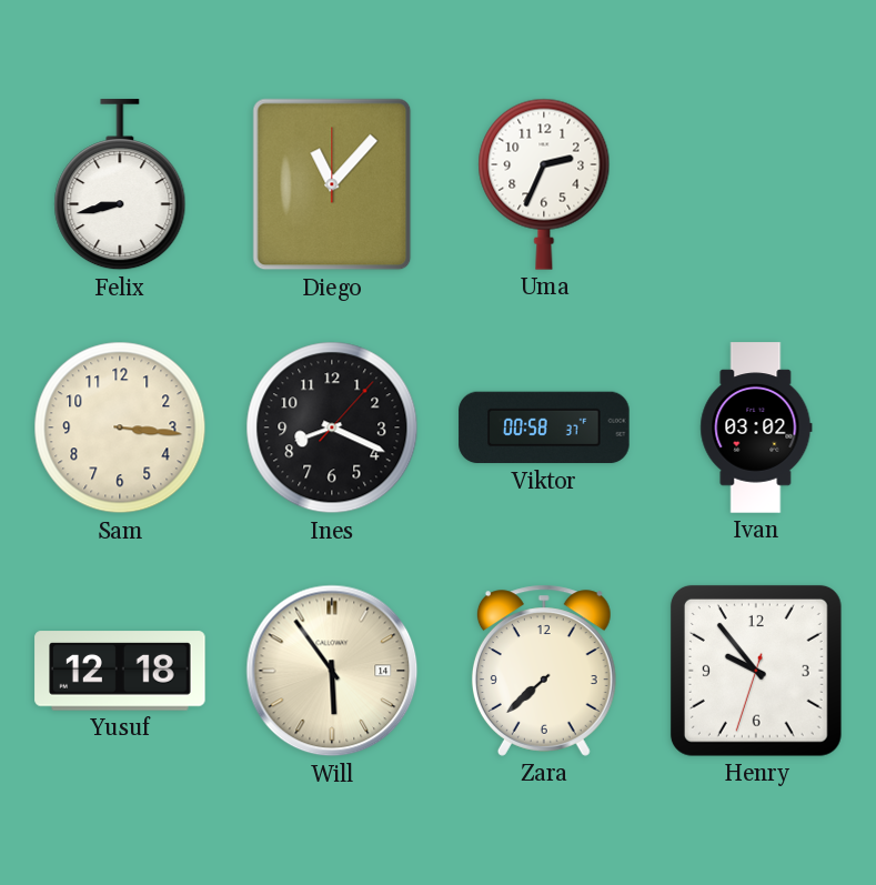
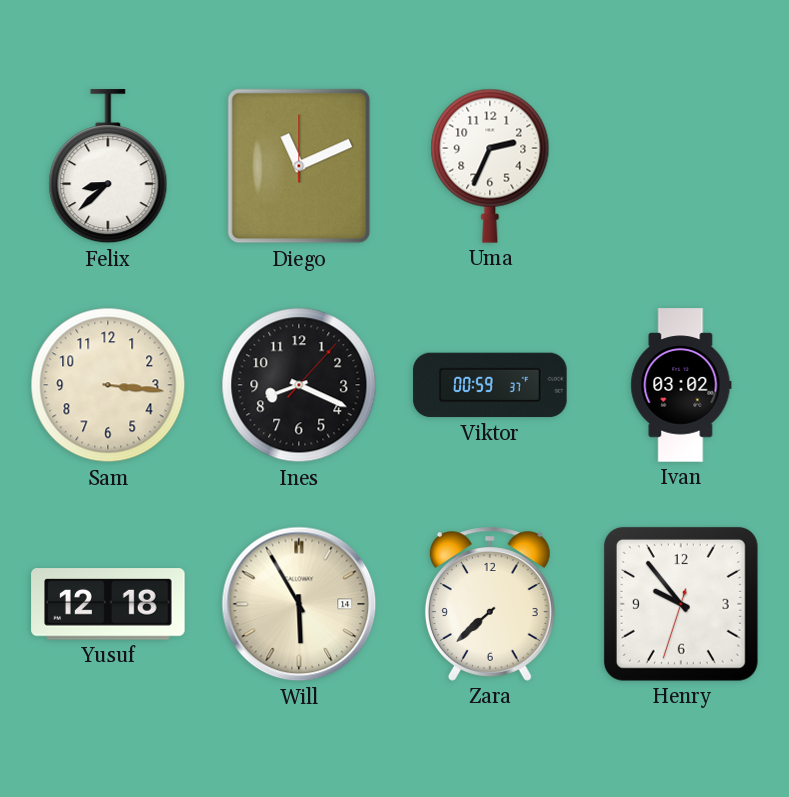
Felix: 8:43 -> 8:38 (108, 167)
Diego: 11:07 -> 11:11 (299, 166)
Viktor: 00:58 -> 00:59 (490, 385)
Will: 5:54 -> 5:55 (299, 604)
